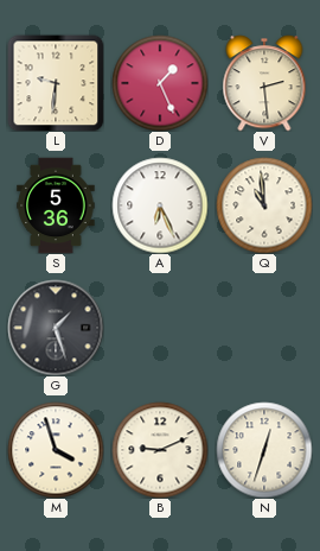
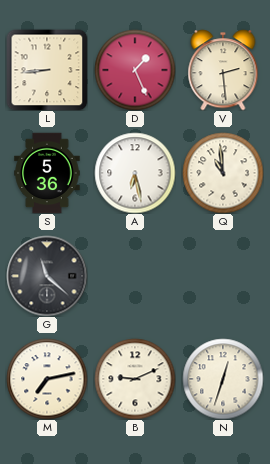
L: 9:31 -> 8:44 (47, 70)
A: 6:26 -> 6:28 (135, 173)
G: 1:27 -> 11:22 (47, 276)
M: 3:57 -> 7:13 (47, 379)
